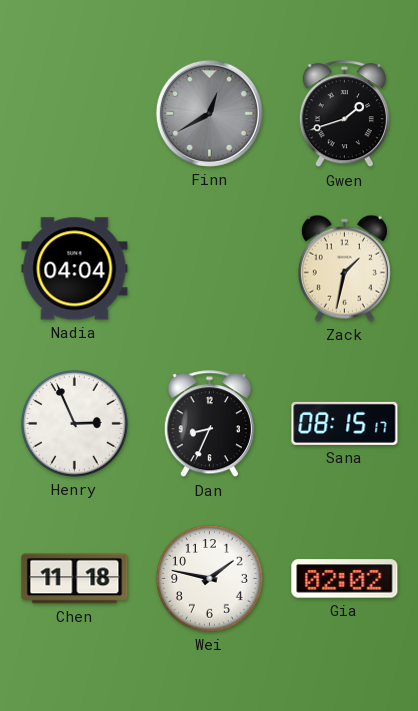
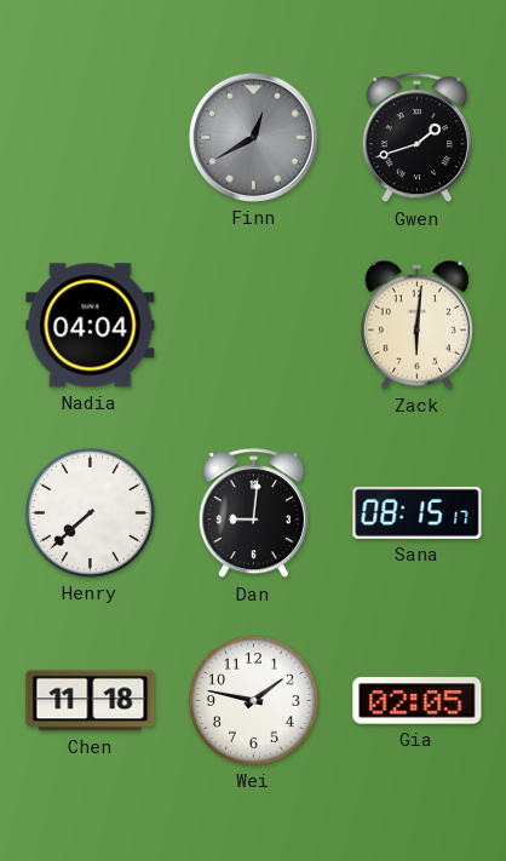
Zack: 1:32 -> 6:01 (416, 325)
Henry: 2:56 -> 7:38 (91, 513)
Dan: 8:34 -> 9:01 (253, 513)
Gia: 02:02 -> 02:05 (418, 701)
